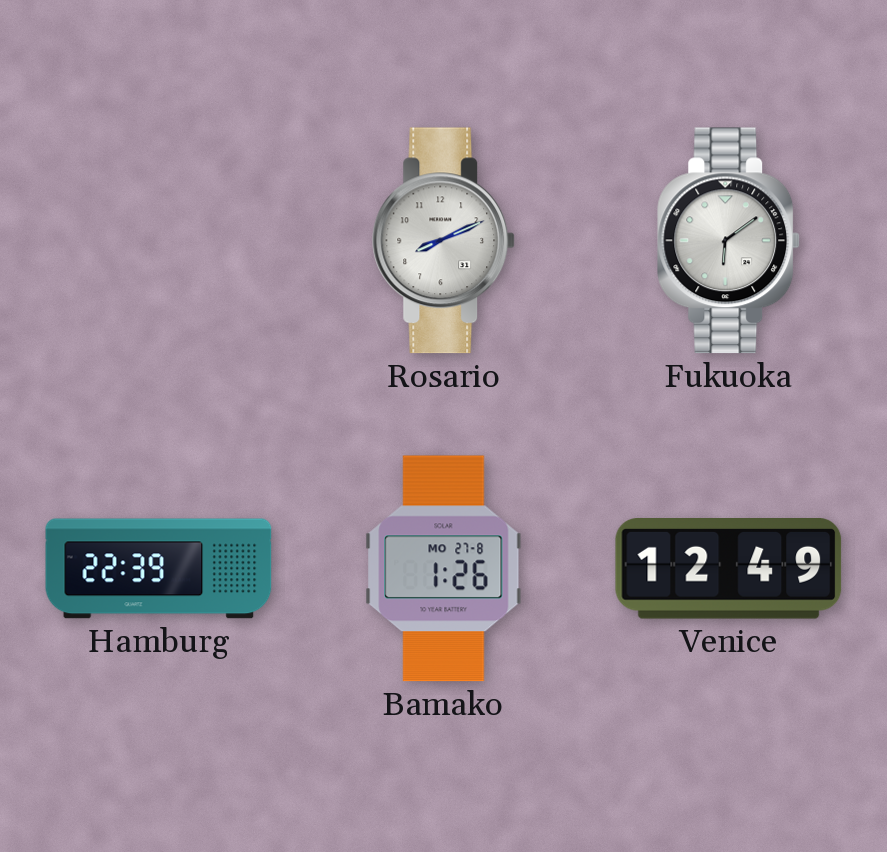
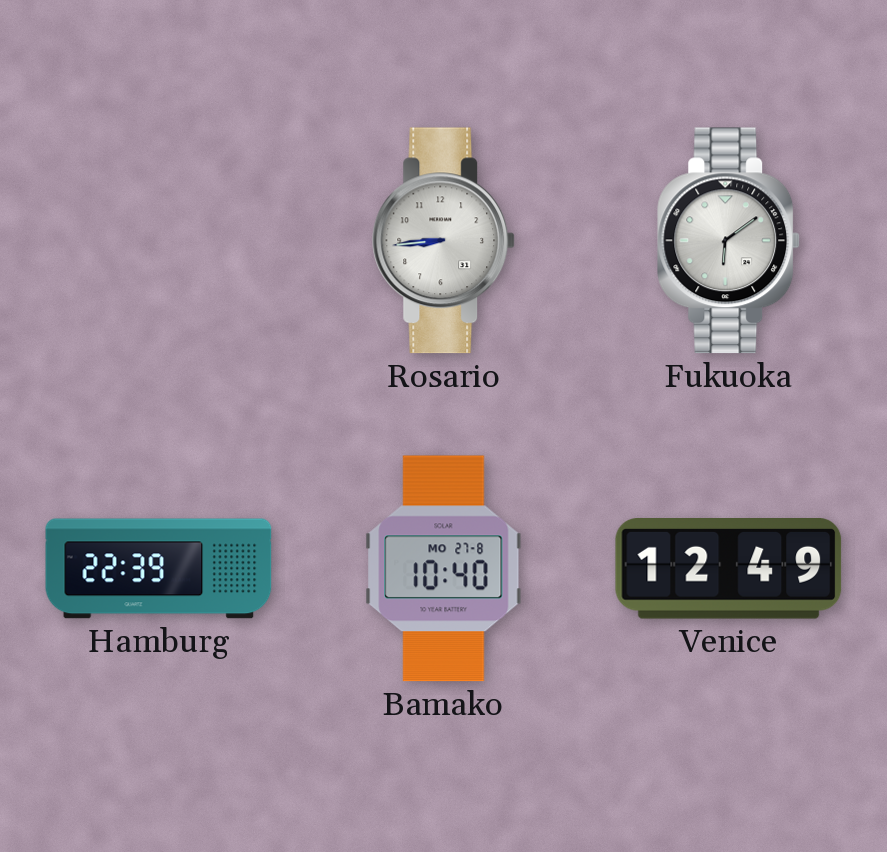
Rosario: 8:11 -> 8:44 (444, 241)
Bamako: 1:26 -> 10:40 (444, 569)
